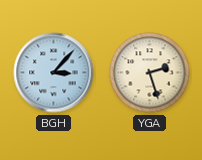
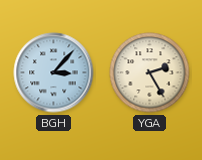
YGA: 2:27 -> 2:25 (150, 73)
